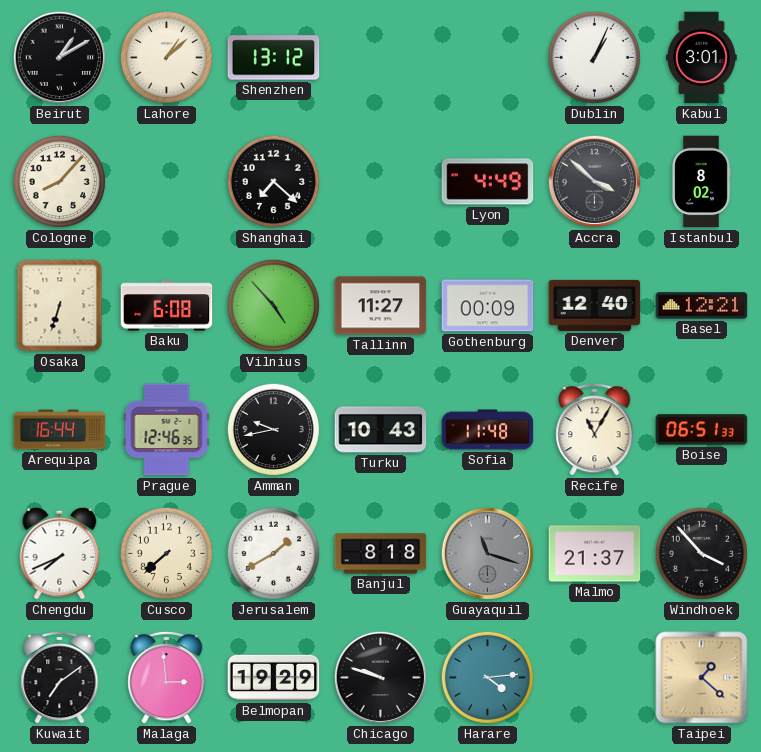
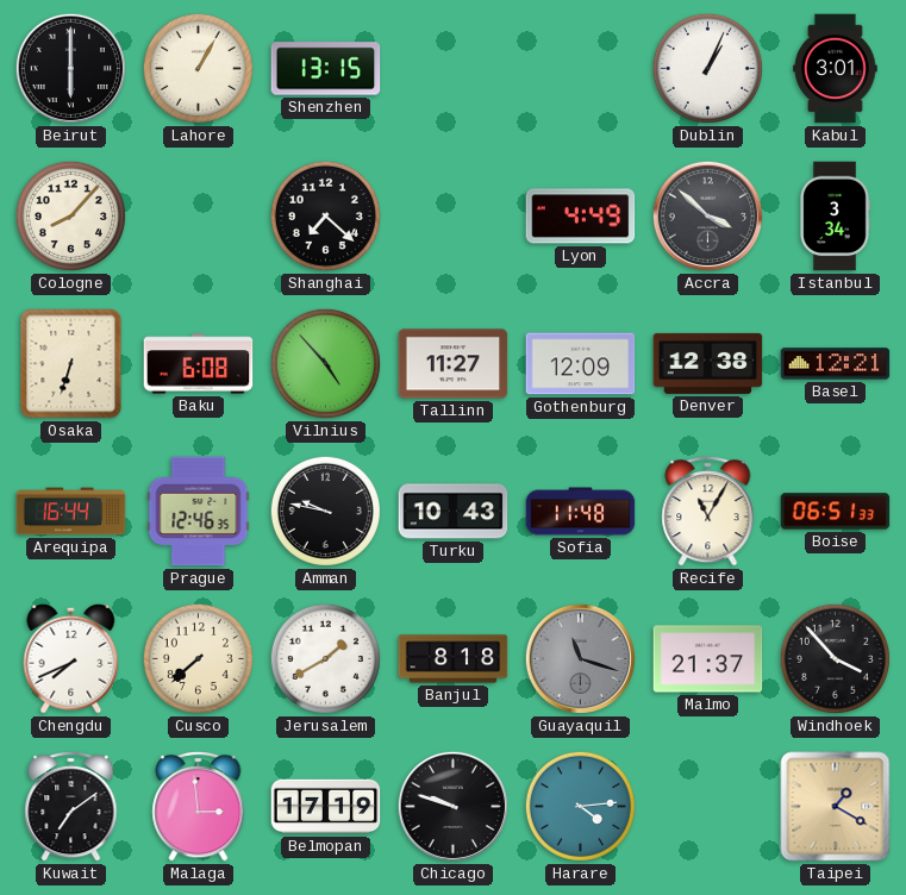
Beirut: 1:10 -> 6:00 (70, 68)
Lahore: 1:08 -> 1:05 (198, 68)
Shenzhen: 13:12 -> 13:15 (326, 69)
Istanbul: 8:02 -> 3:34 (835, 217)
Gothenburg: 00:09 -> 12:09 (581, 364)
Denver: 12:40 -> 12:38 (708, 363)
Amman: 9:43 -> 9:47 (325, 511)
Belmopan: 19:29 -> 17:19 (326, 807)
Taipei: 1:22 -> 1:20 (836, 807)
